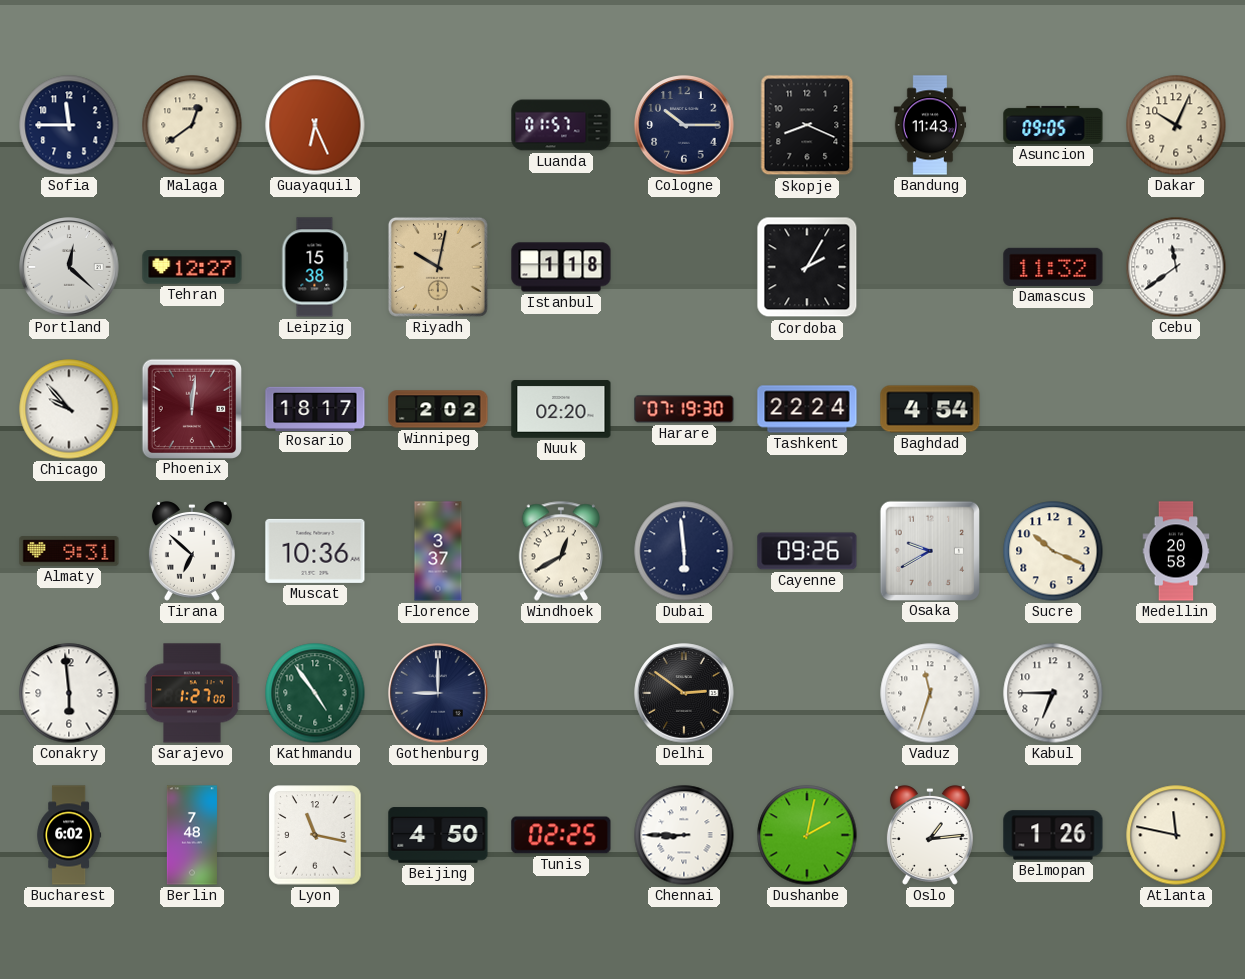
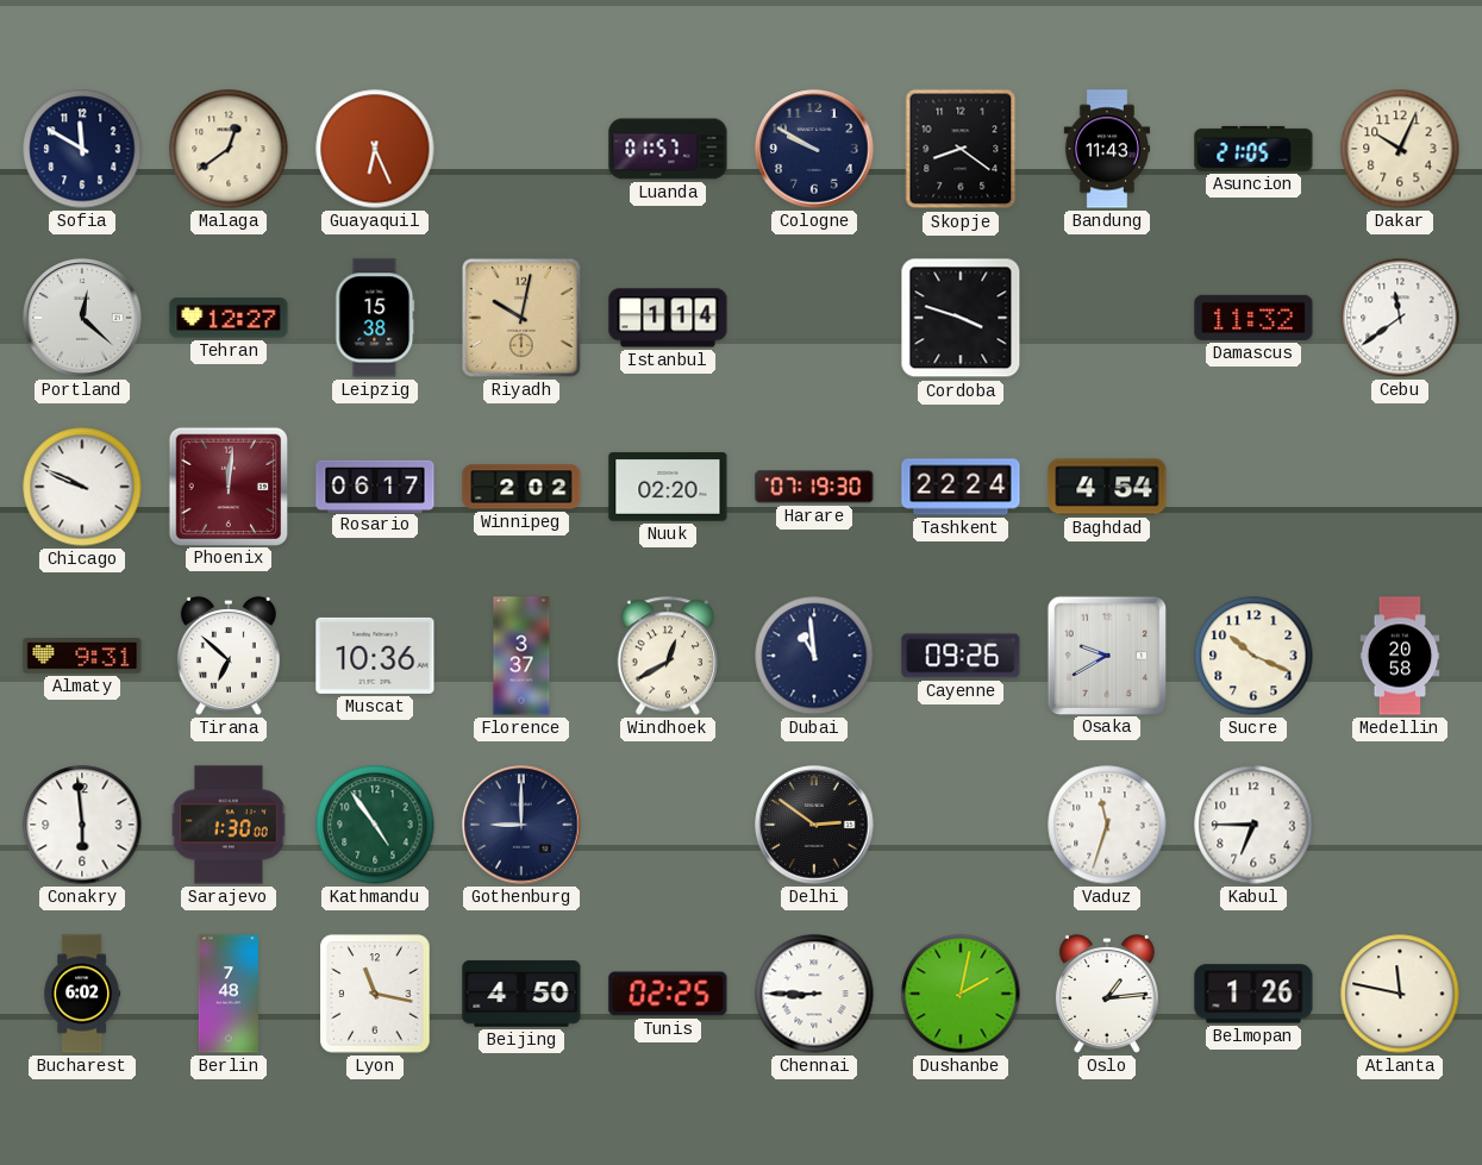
Sofia: 11:45 -> 11:50 (82, 149)
Cologne: 10:15 -> 9:50 (814, 149)
Skopje: 8:19 -> 8:21 (961, 149)
Asuncion: 09:05 -> 21:05 (1253, 149)
Istanbul: 1:18 -> 1:14 (668, 318)
Cordoba: 2:05 -> 3:48 (961, 318)
Chicago: 9:53 -> 9:49 (82, 487)
Rosario: 18:17 -> 06:17 (375, 486)
Dubai: 5:59 -> 10:59 (814, 656)
Sarajevo: 1:27 -> 1:30 (229, 825)
